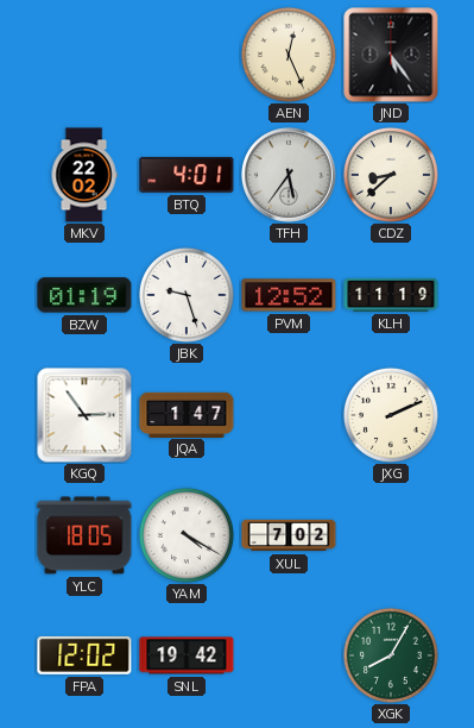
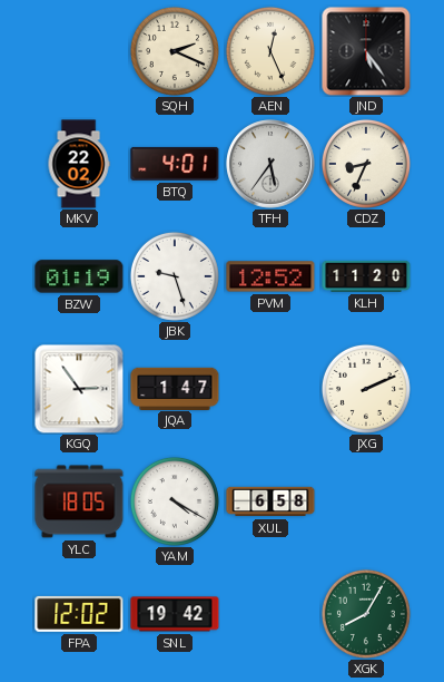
SQH: none -> 2:19 (175, 51)
CDZ: 8:38 -> 8:34 (366, 164)
KLH: 11:19 -> 11:20 (366, 276)
XUL: 7:02 -> 6:58 (270, 501)
